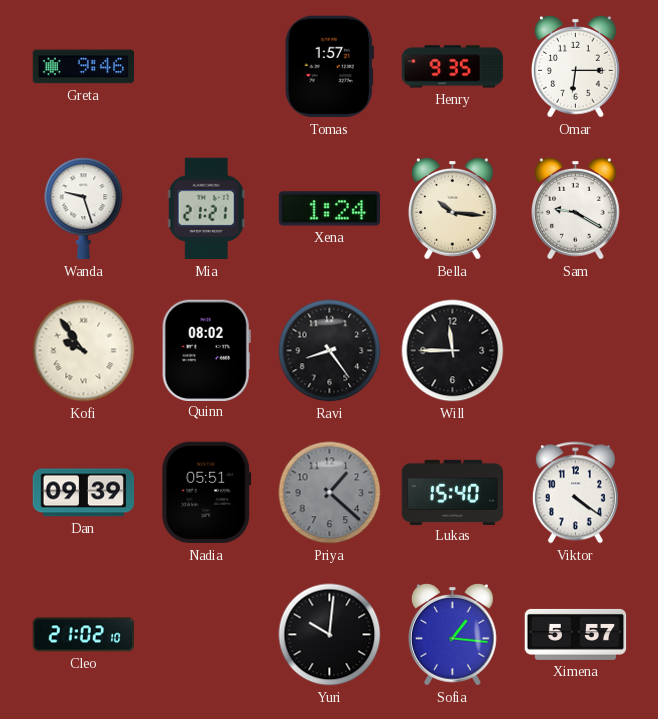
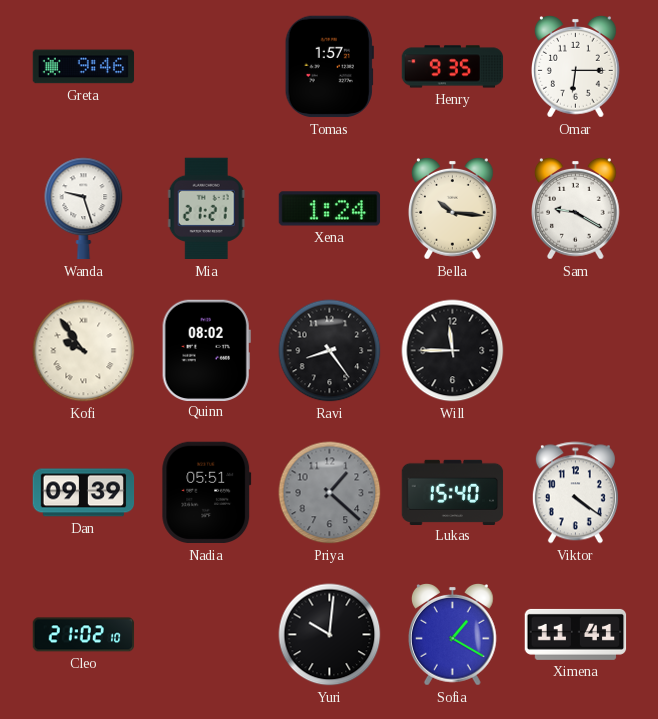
Sofia: 1:16 -> 1:20 (453, 635)
Ximena: 5:57 -> 11:41 (576, 634)
